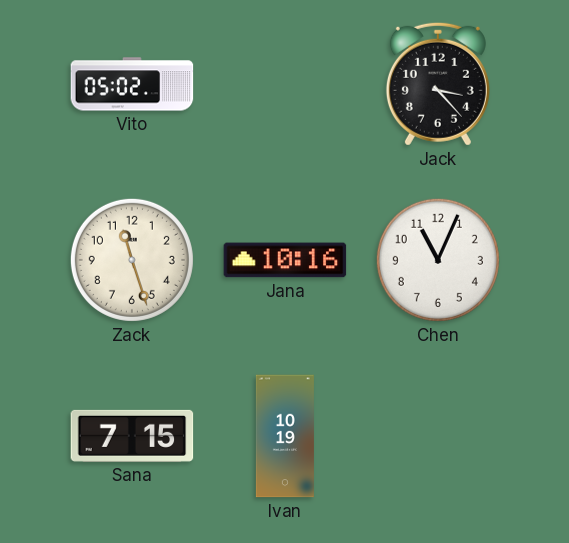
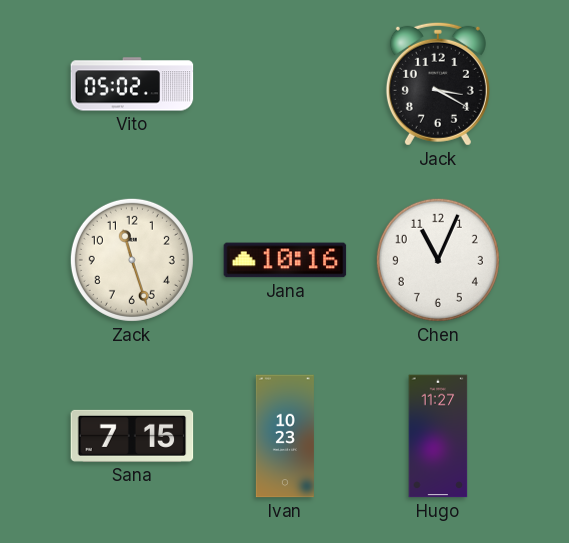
Jack: 3:23 -> 3:20 (438, 84)
Ivan: 10:19 -> 10:23 (285, 436)
Hugo: none -> 11:27 (438, 436)
